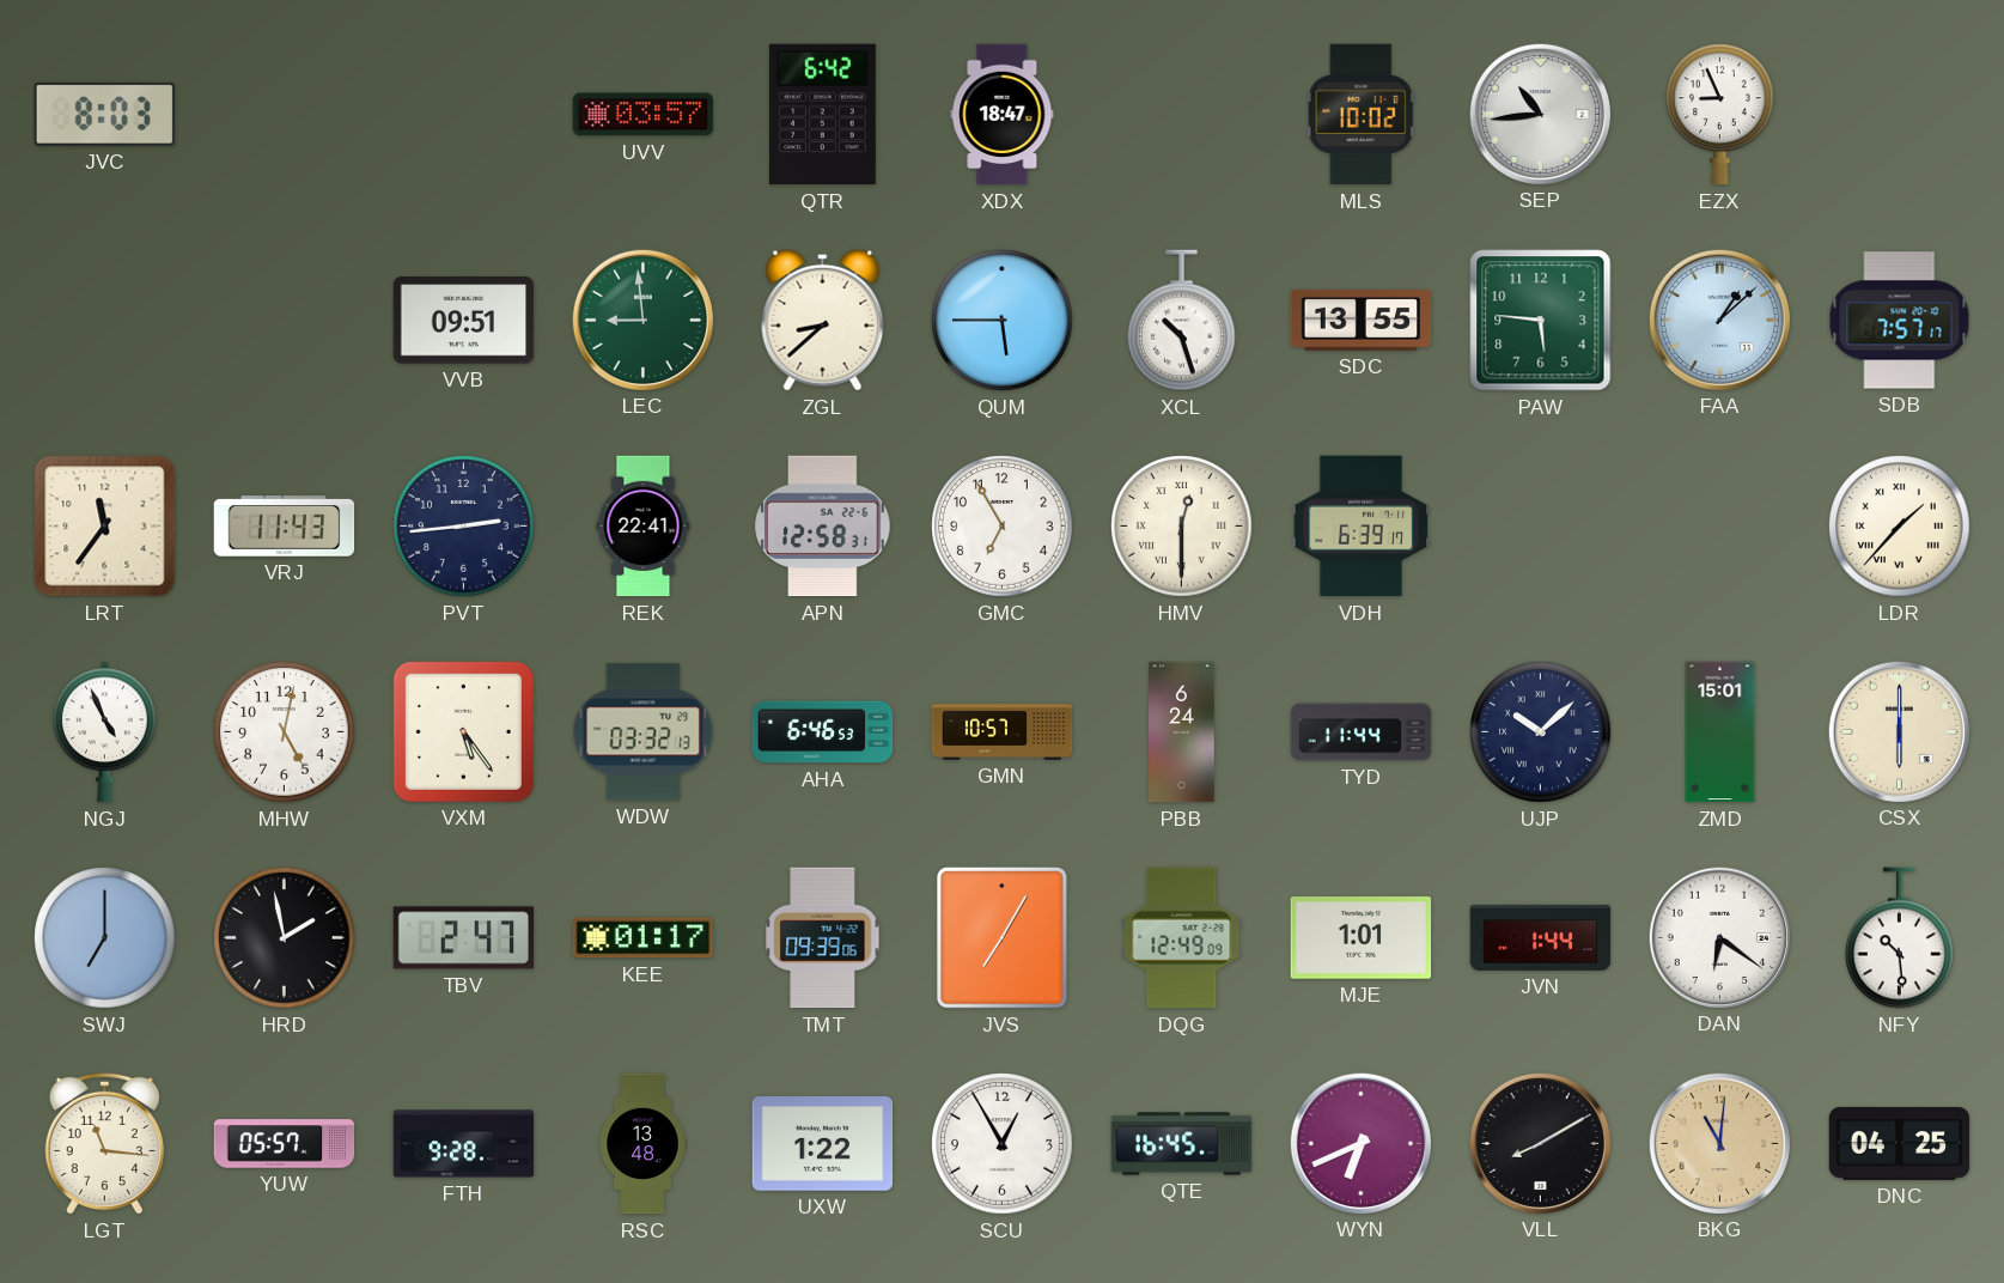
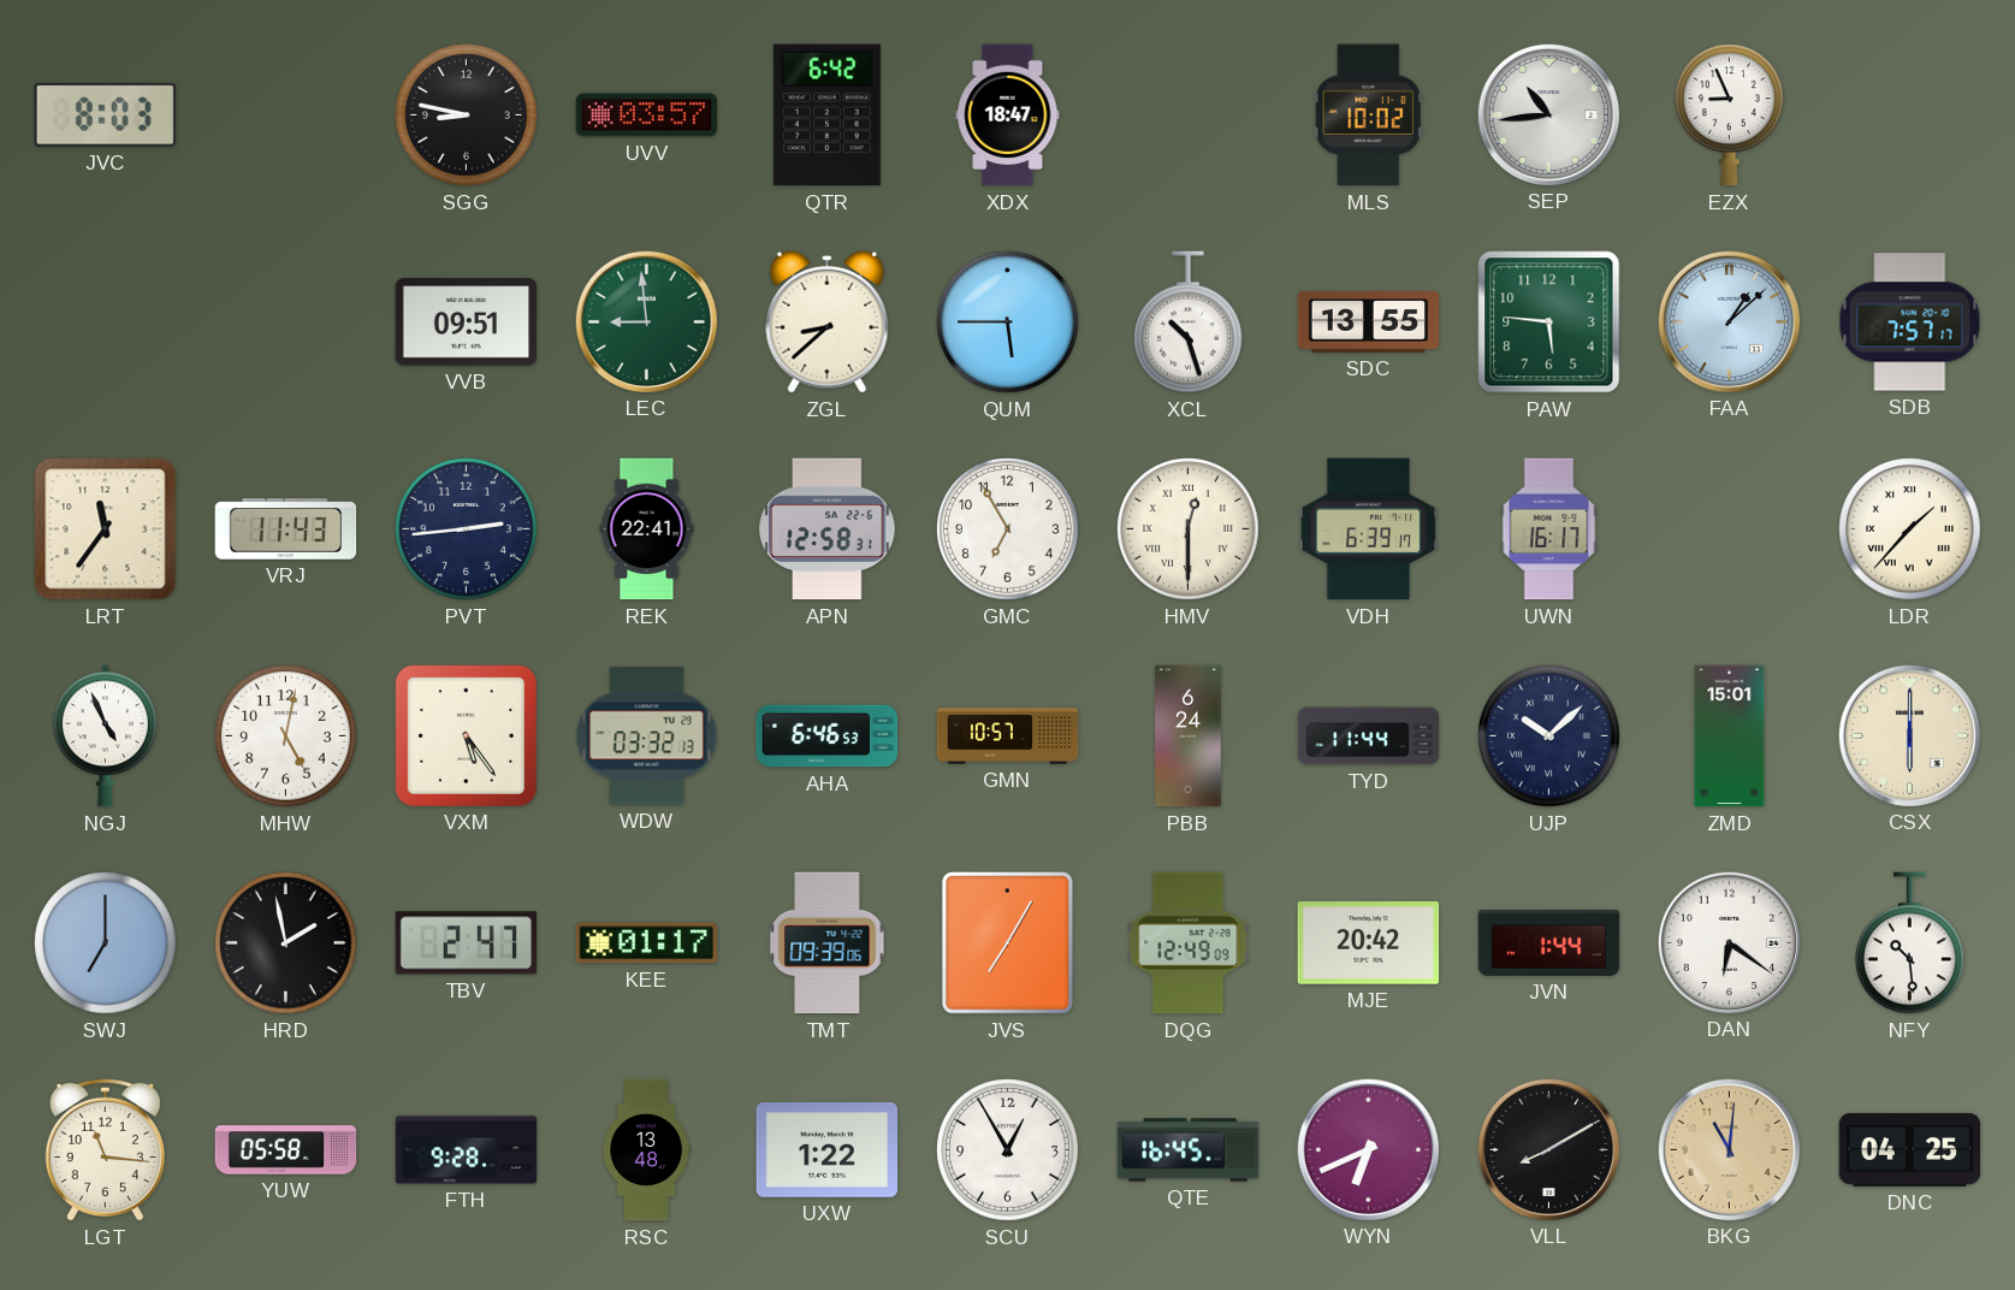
SGG: none -> 8:47 (467, 116)
UWN: none -> 16:17 (1549, 529)
MJE: 1:01 -> 20:42 (1369, 943)
YUW: 05:57 -> 05:58 (286, 1150)
